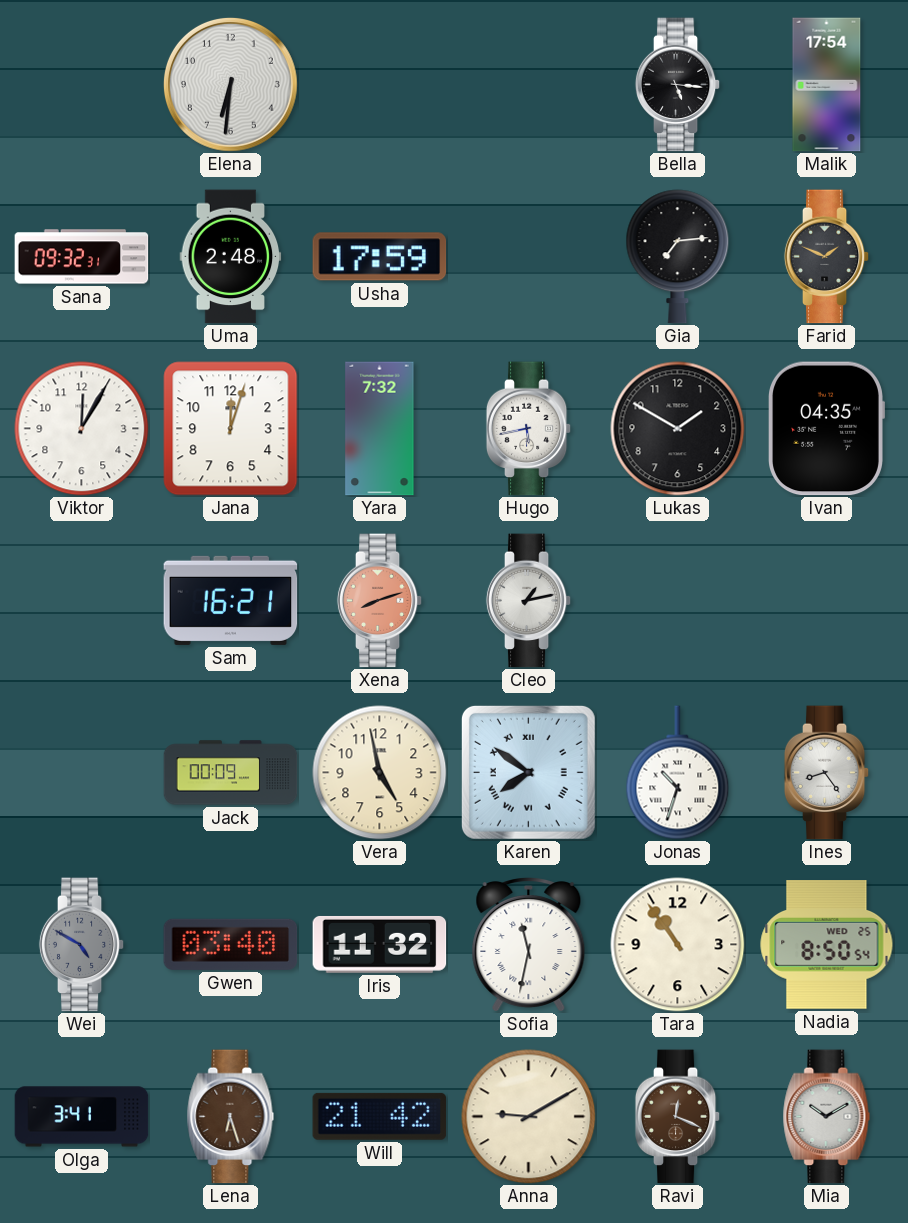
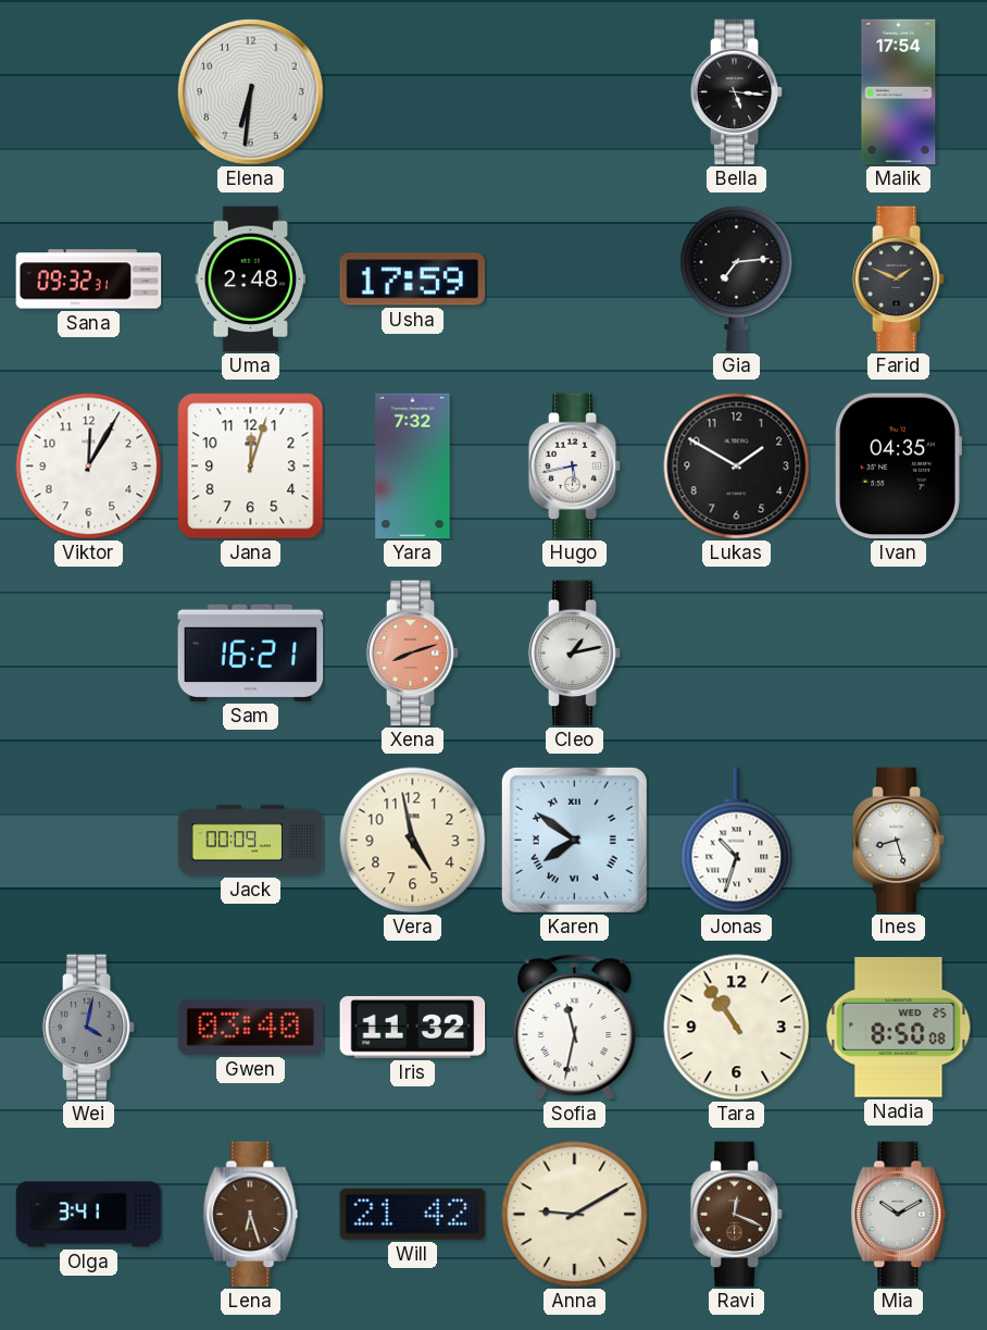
Ines: 8:24 -> 8:27 (899, 841)
Wei: 4:50 -> 4:02 (89, 1028)
Nadia: 8:50:54 -> 8:50:08 (899, 1028)
